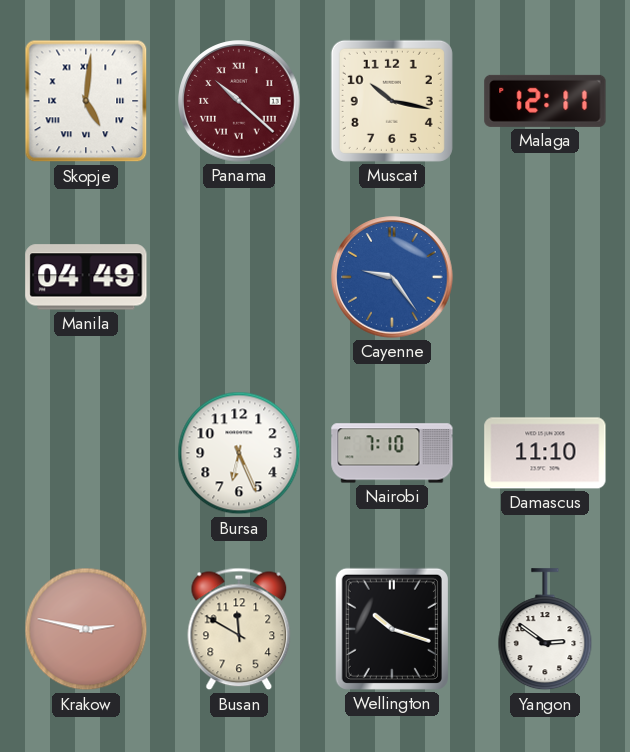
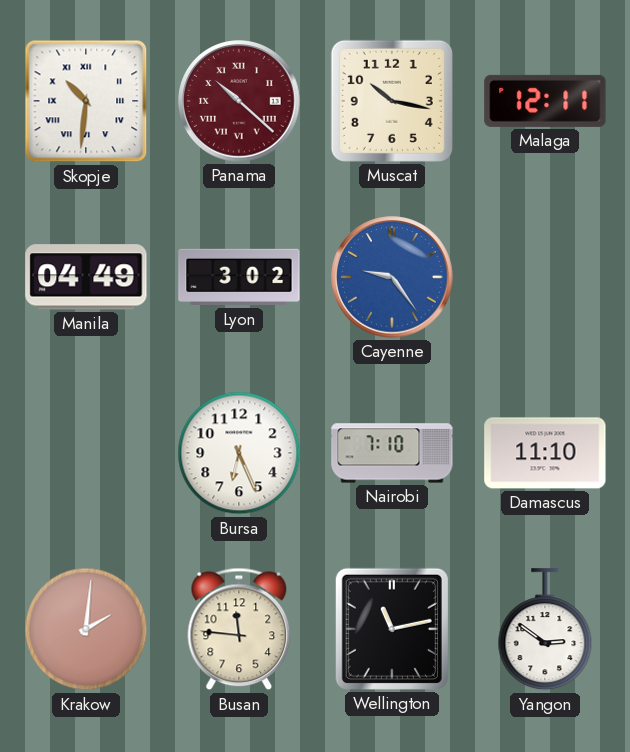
Skopje: 5:01 -> 10:31 (86, 101)
Lyon: none -> 3:02 (239, 277)
Krakow: 2:47 -> 2:01 (86, 629)
Busan: 11:50 -> 11:46 (239, 629)
Wellington: 10:18 -> 11:13 (392, 629)
